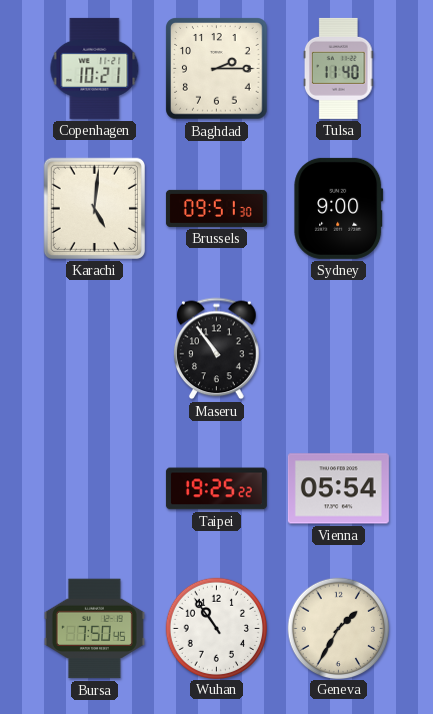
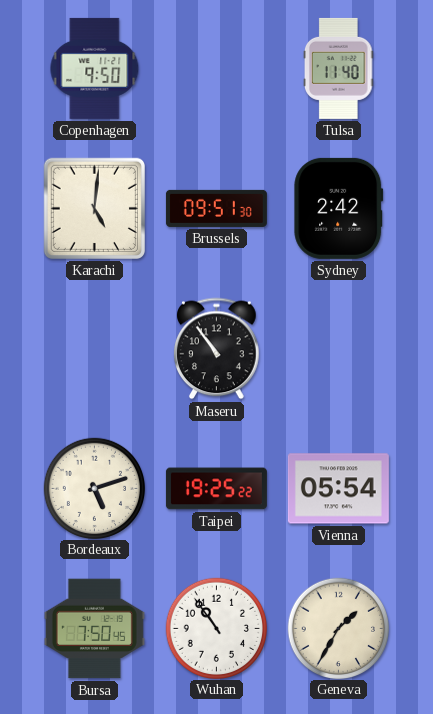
Copenhagen: 10:21 -> 9:50 (95, 68)
Baghdad: 2:15 -> none (217, 69)
Sydney: 9:00 -> 2:42 (339, 208)
Bordeaux: none -> 5:12 (94, 488)
